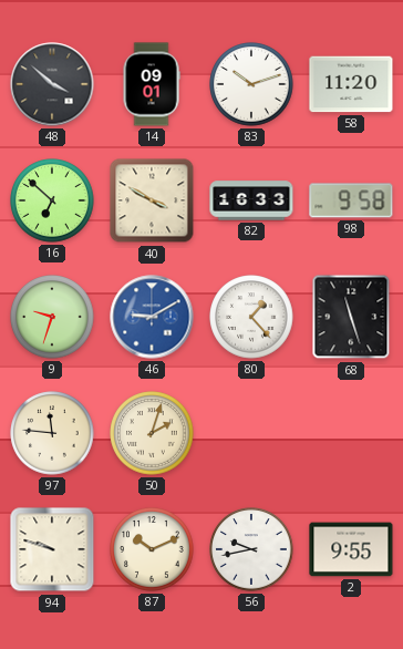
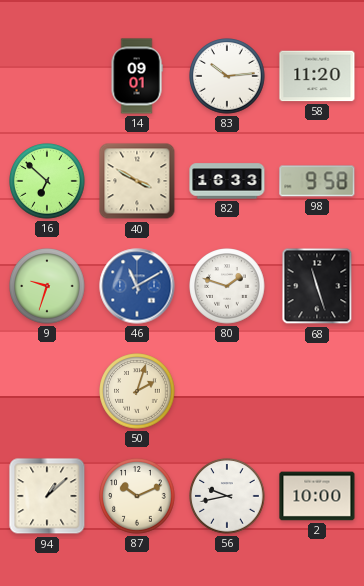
48: 3:52 -> none (52, 84)
83: 10:12 -> 10:14 (227, 76)
46: 9:10 -> 11:10 (137, 286)
80: 1:23 -> 1:48 (227, 286)
97: 11:46 -> none (52, 433)
94: 9:48 -> 1:08 (47, 496)
2: 9:55 -> 10:00 (317, 496)
